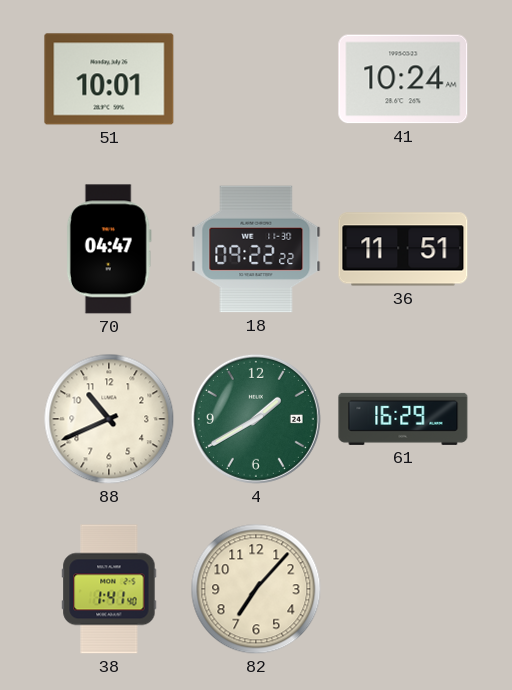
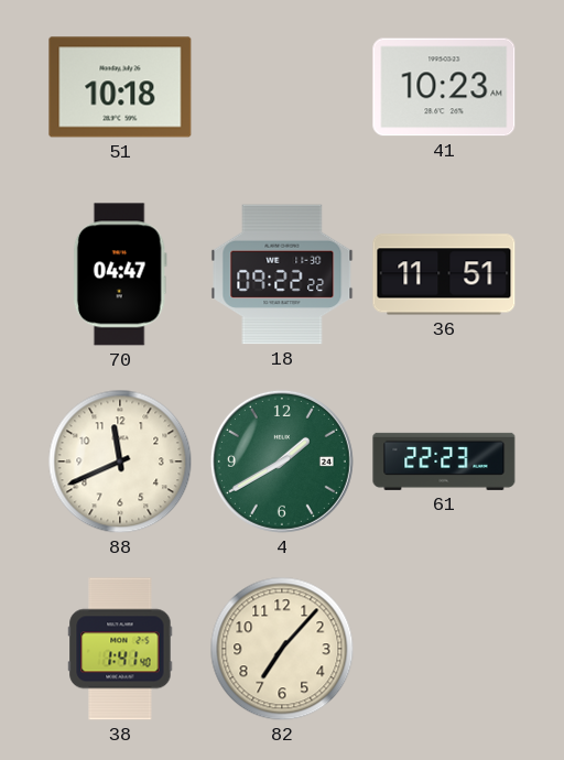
51: 10:01 -> 10:18 (120, 87)
41: 10:24 -> 10:23 (444, 87)
88: 10:41 -> 11:41 (120, 462)
61: 16:29 -> 22:23 (444, 462)
